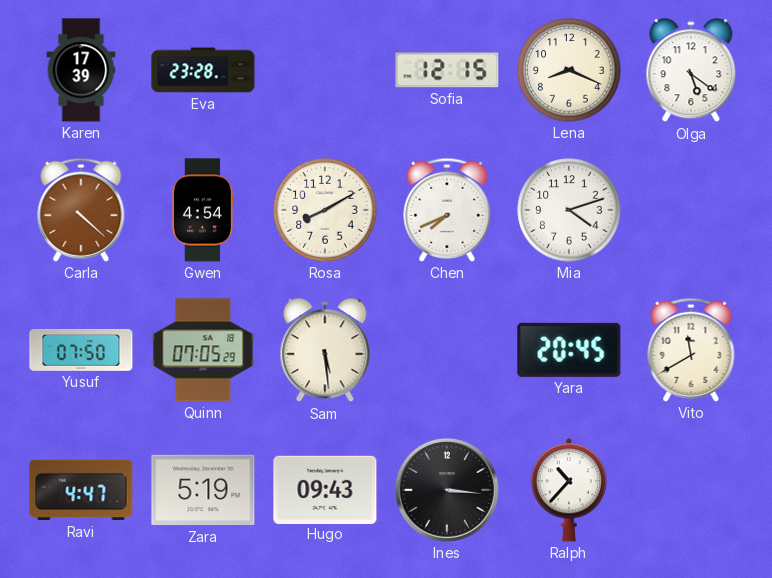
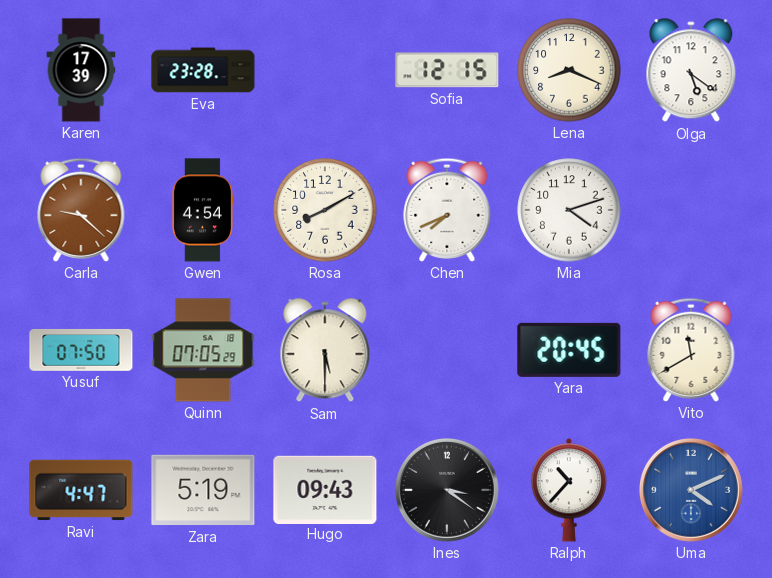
Carla: 4:22 -> 9:22 (81, 210)
Sam: 5:29 -> 5:30 (325, 351)
Ines: 3:16 -> 3:21 (447, 490)
Uma: none -> 4:11 (691, 490)
